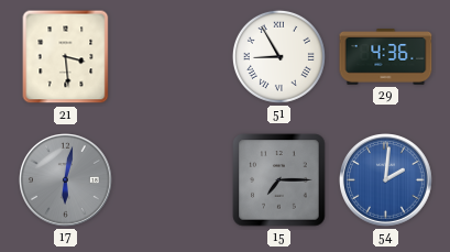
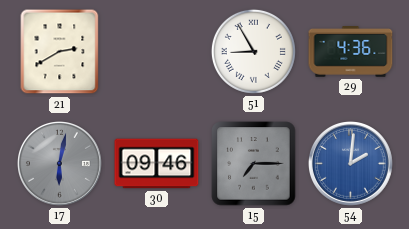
21: 3:29 -> 2:40 (60, 52)
30: none -> 09:46 (157, 164)
